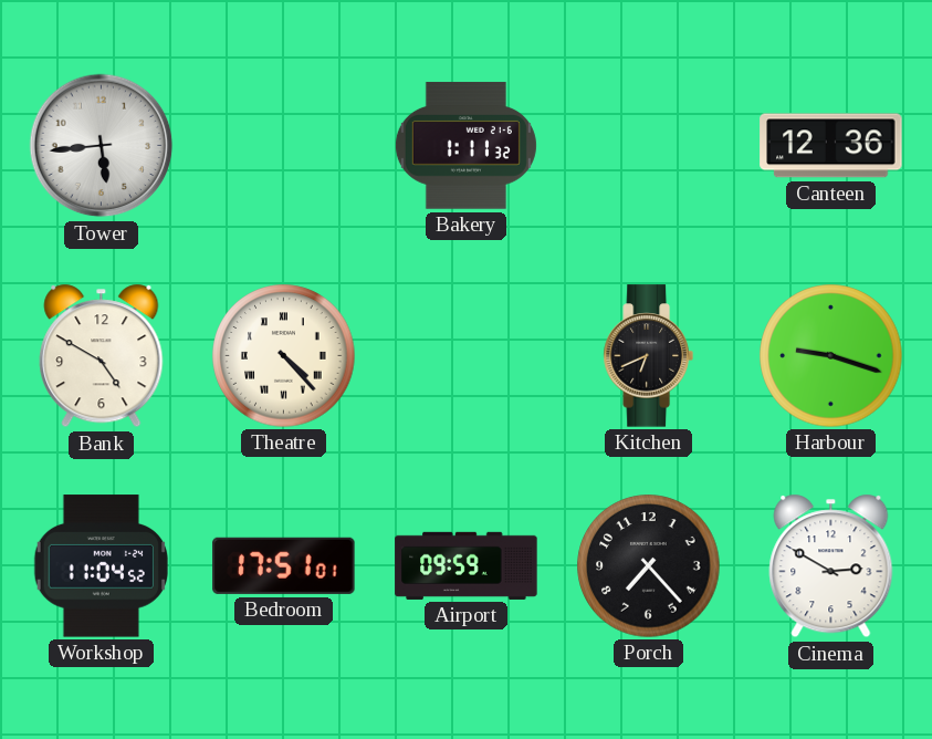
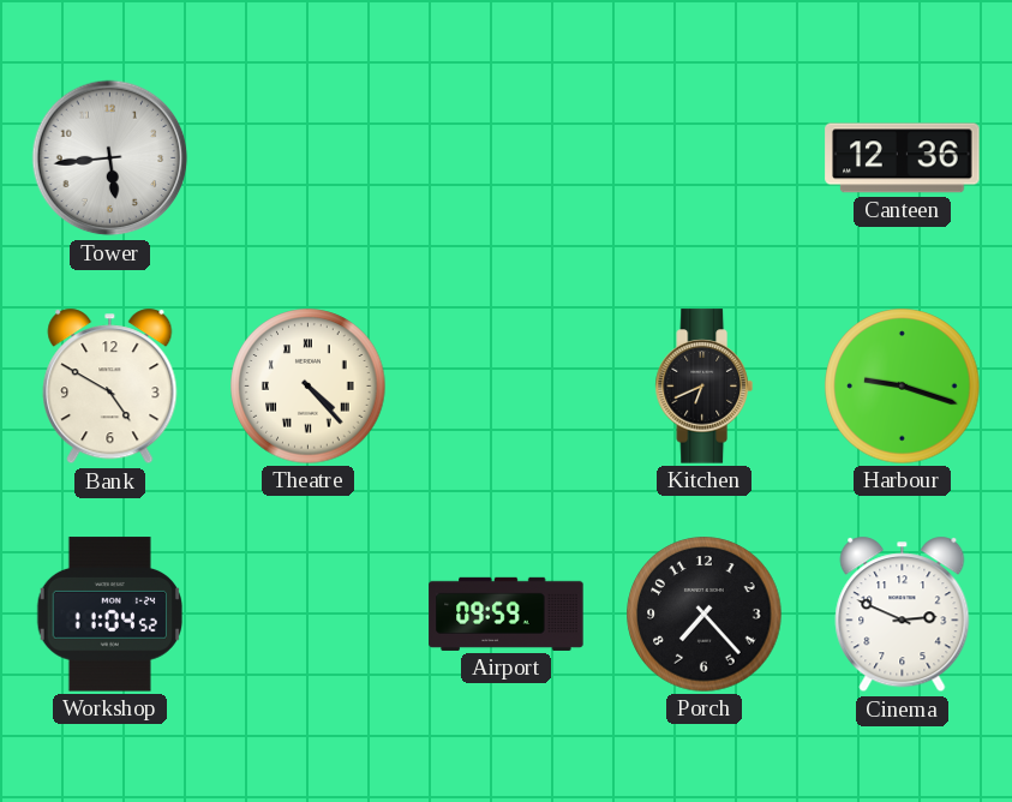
Bakery: 1:11 -> none (465, 146)
Bedroom: 17:51 -> none (284, 565)
Cinema: 2:50 -> 2:49 (903, 615)
